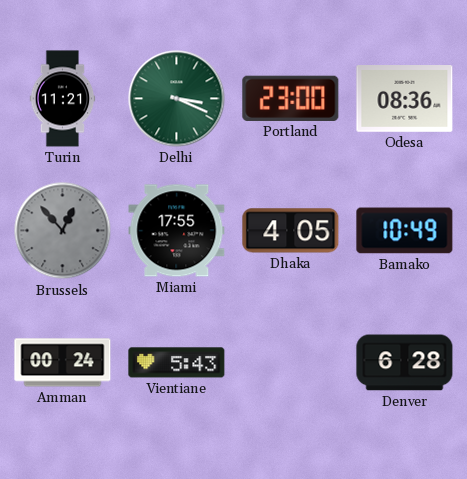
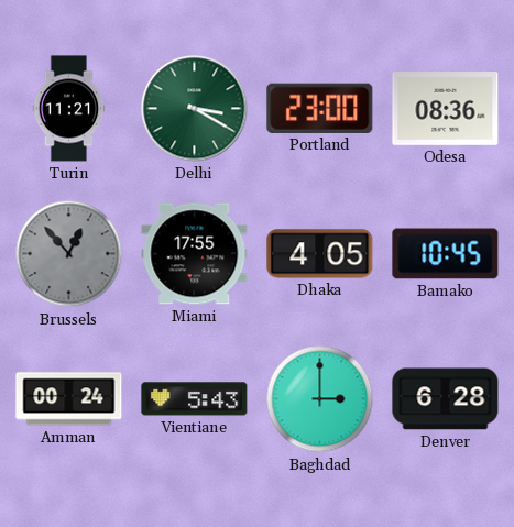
Delhi: 3:19 -> 3:20 (195, 109)
Bamako: 10:49 -> 10:45 (446, 254)
Baghdad: none -> 3:00 (320, 399)
